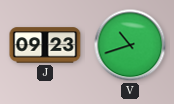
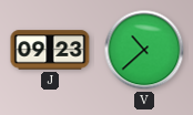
V: 10:42 -> 10:38 (144, 50)
